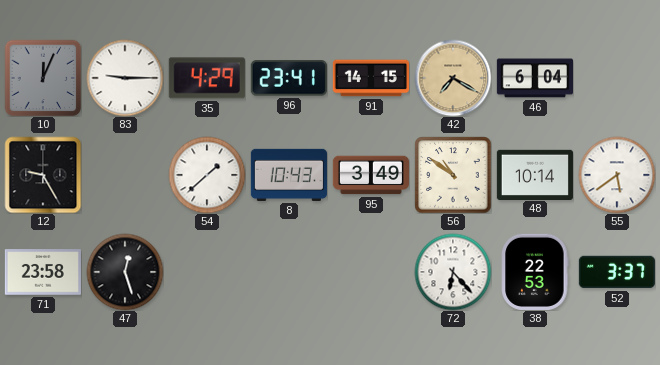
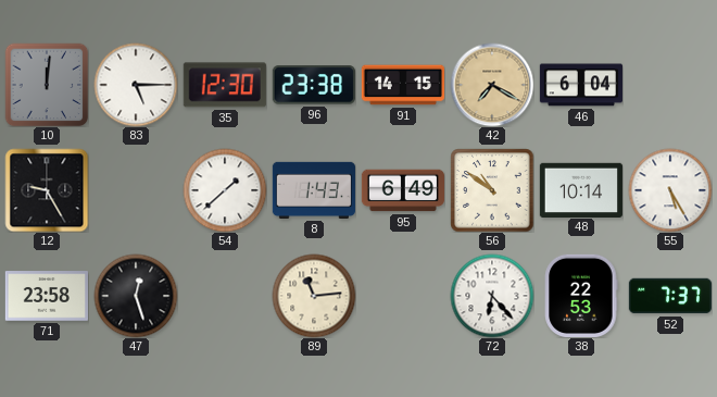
10: 12:04 -> 12:01 (47, 85)
83: 9:15 -> 5:15 (136, 85)
35: 4:29 -> 12:30 (225, 85)
96: 23:41 -> 23:38 (314, 85)
8: 10:43 -> 1:43 (314, 190)
95: 3:49 -> 6:49 (403, 190)
55: 5:39 -> 5:25 (670, 190)
89: none -> 11:14 (314, 296)
52: 3:37 -> 7:37 (670, 296)
